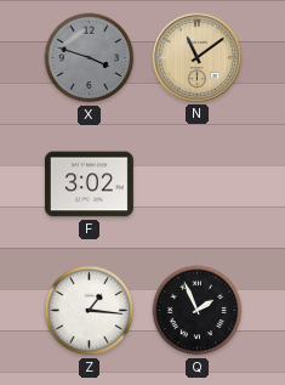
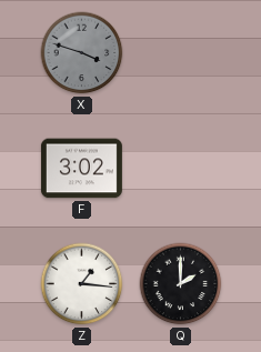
N: 11:09 -> none (196, 57)
Q: 1:56 -> 2:00 (181, 284)
